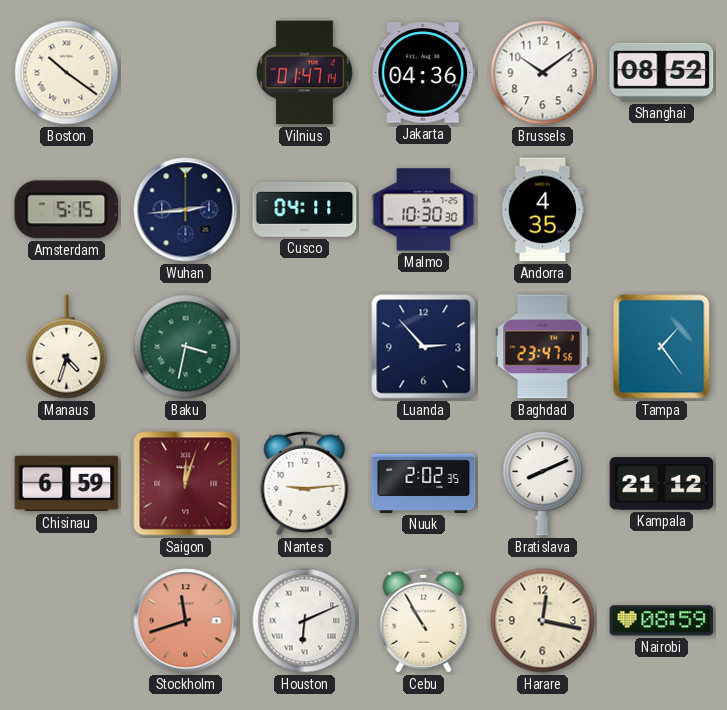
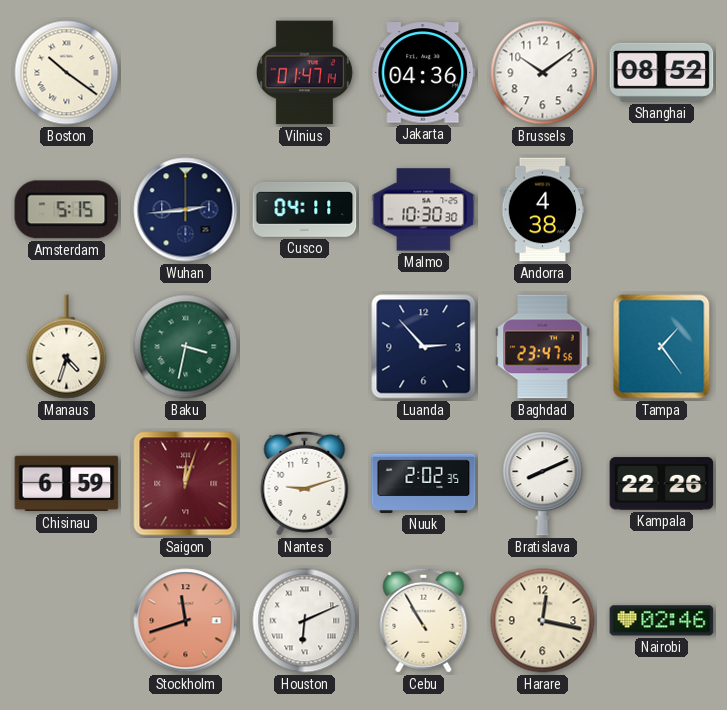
Andorra: 4:35 -> 4:38 (543, 210)
Nantes: 9:14 -> 9:12 (305, 483)
Kampala: 21:12 -> 22:26 (662, 484)
Nairobi: 08:59 -> 02:46 (662, 621)
